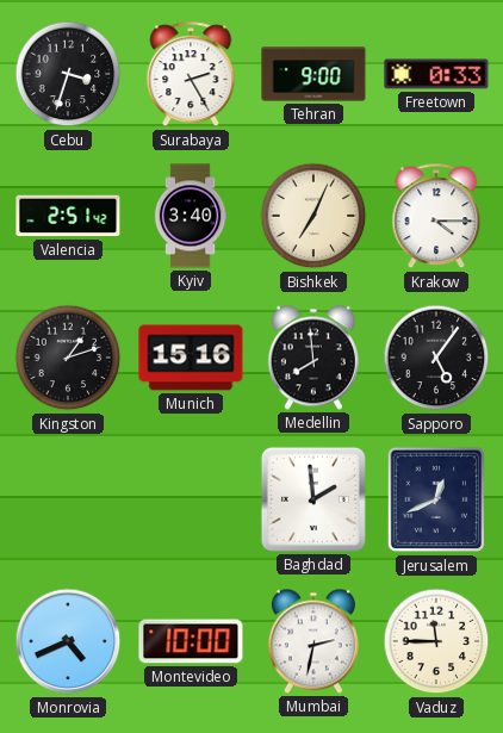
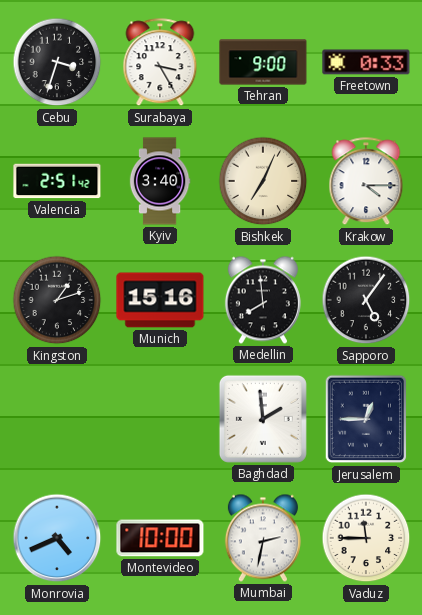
Surabaya: 2:25 -> 3:25 (160, 63)
Jerusalem: 12:41 -> 12:45 (366, 419)
